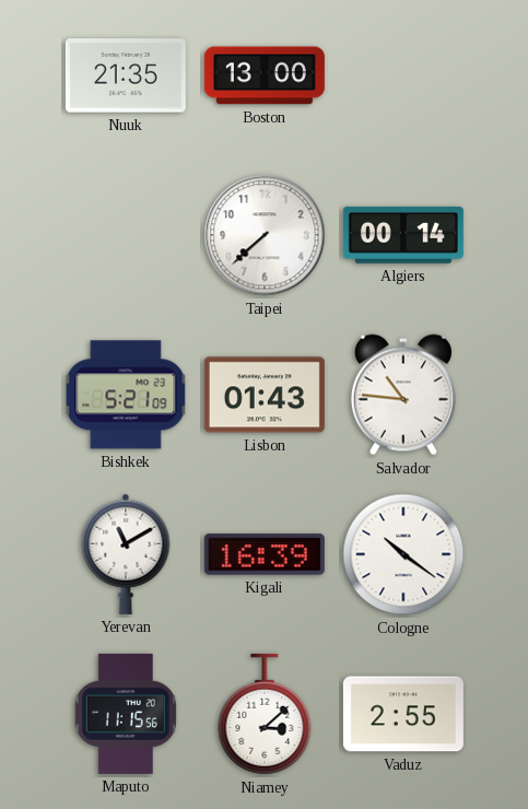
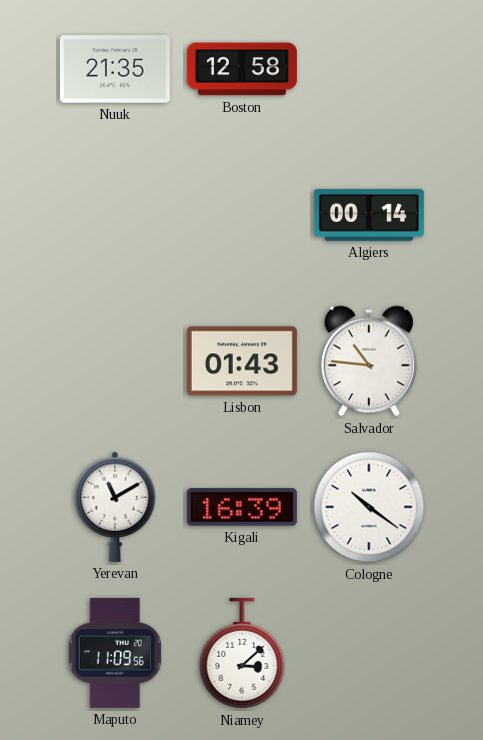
Boston: 13:00 -> 12:58 (242, 69)
Taipei: 7:38 -> none (265, 235)
Bishkek: 5:21 -> none (126, 395)
Maputo: 11:15 -> 11:09 (115, 653)
Vaduz: 2:55 -> none (403, 714)
